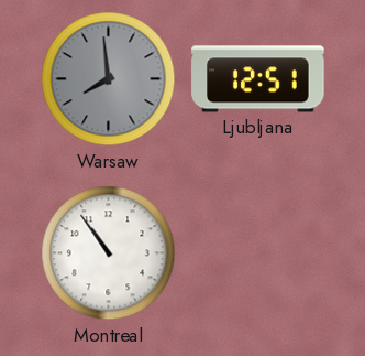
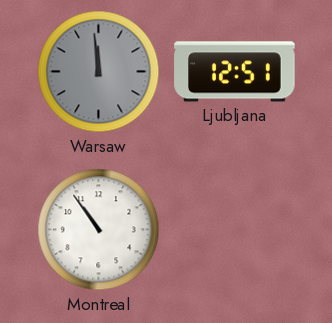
Warsaw: 7:59 -> 11:59 (99, 72)
